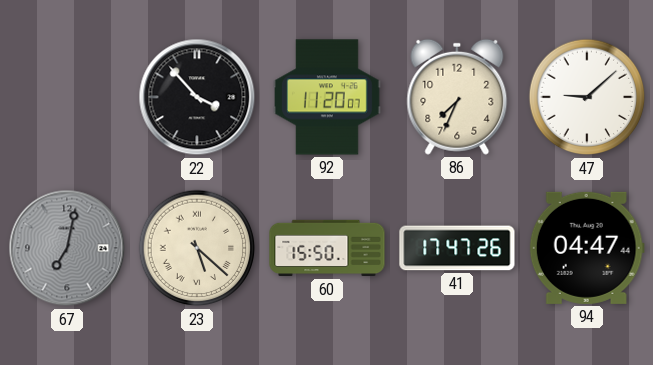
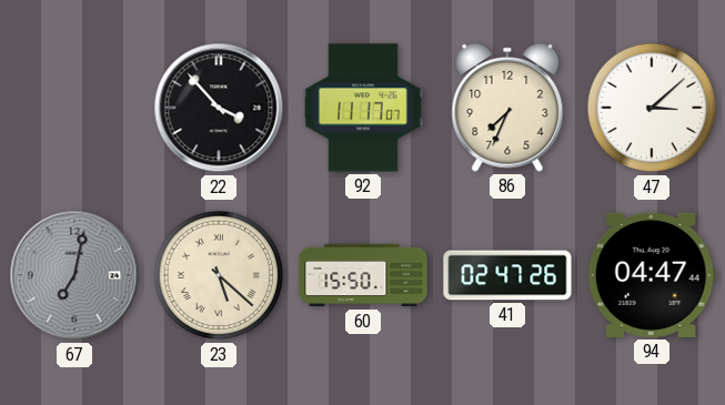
92: 11:20 -> 11:17 (363, 108)
47: 9:08 -> 3:08 (652, 108)
41: 17:47 -> 02:47 (507, 275)
